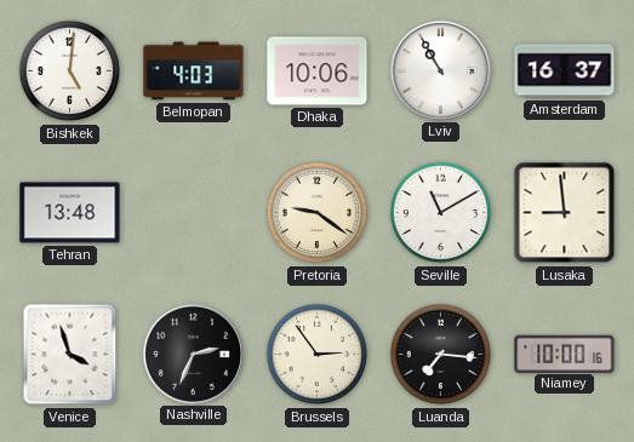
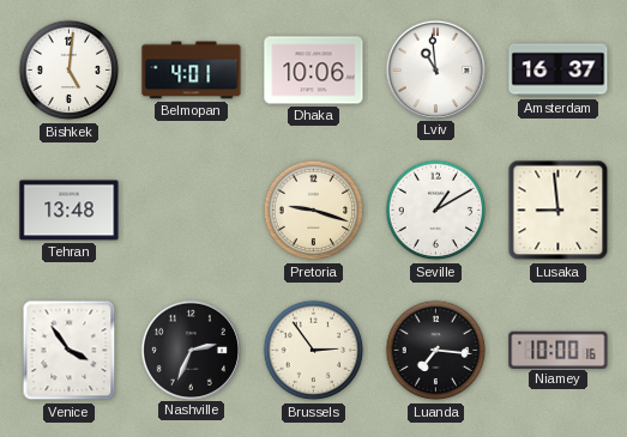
Belmopan: 4:03 -> 4:01 (192, 71)
Lviv: 10:55 -> 10:59 (435, 69)
Pretoria: 9:21 -> 9:18 (314, 211)
Seville: 11:10 -> 1:10 (436, 211)
Venice: 3:57 -> 3:54 (70, 351)
